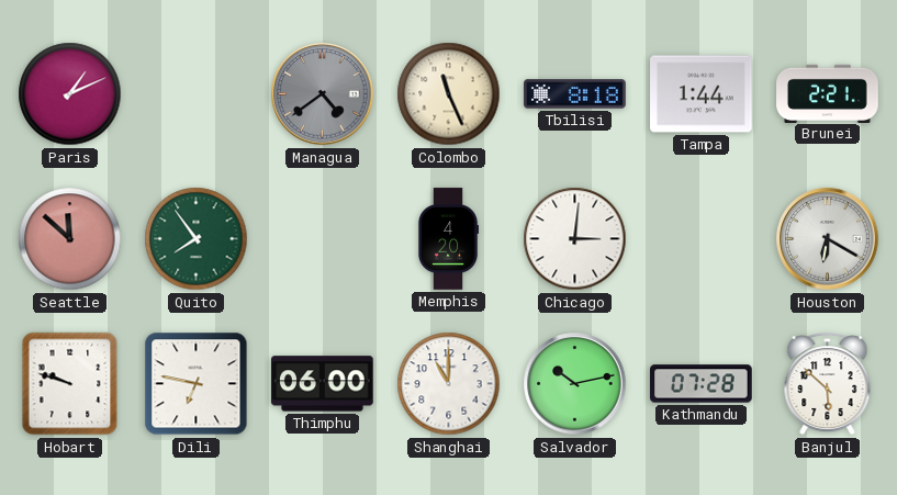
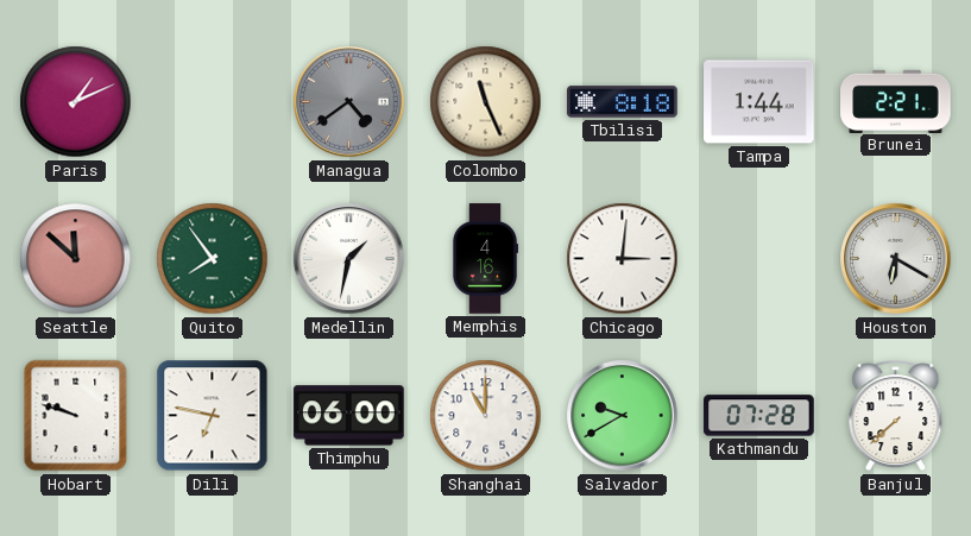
Medellin: none -> 1:32 (349, 259)
Memphis: 4:20 -> 4:16 (485, 259)
Salvador: 10:13 -> 9:40 (623, 416)
Banjul: 5:52 -> 7:38 (896, 416)
